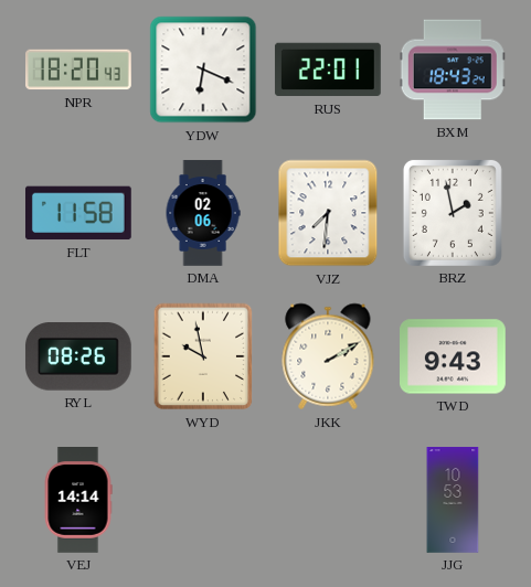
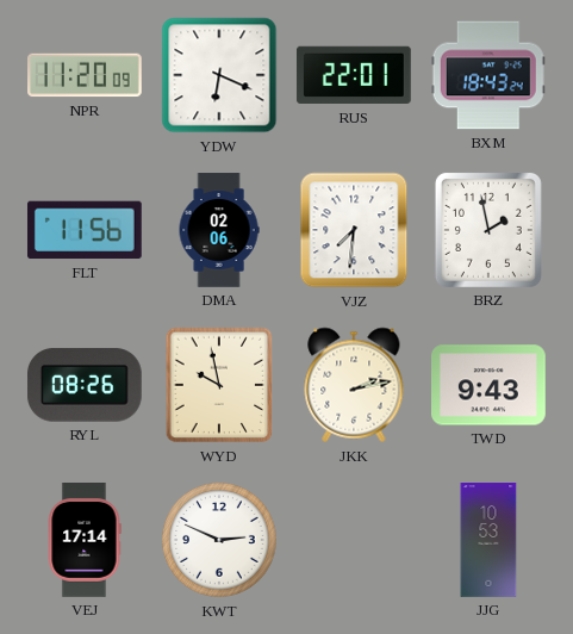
NPR: 18:20 -> 11:20 (86, 75)
FLT: 11:58 -> 11:56 (85, 230)
JKK: 2:10 -> 2:13 (354, 385)
VEJ: 14:14 -> 17:14 (85, 541)
KWT: none -> 2:49 (219, 540)
